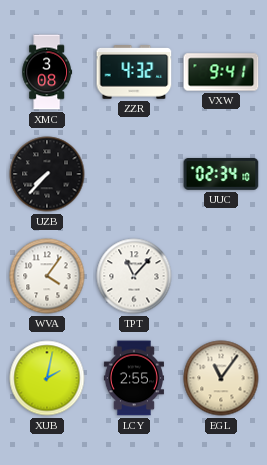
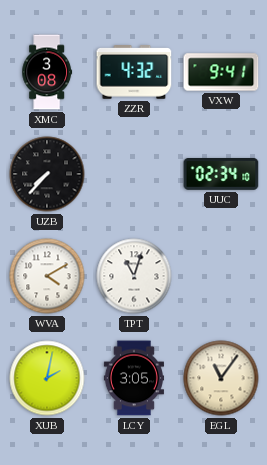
WVA: 4:06 -> 4:10 (47, 276)
TPT: 11:07 -> 11:03 (134, 276)
LCY: 2:55 -> 3:05 (134, 378)
